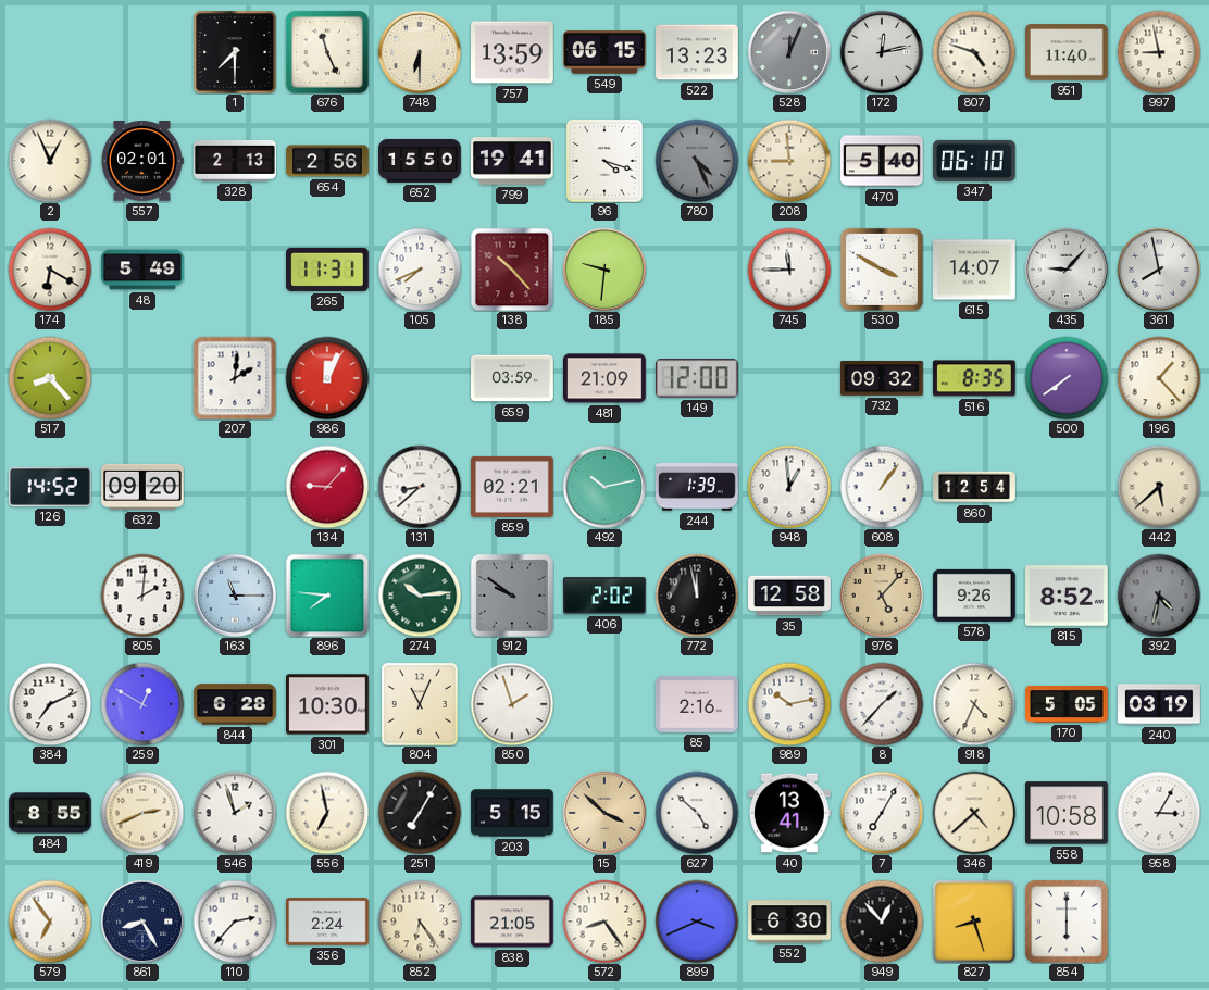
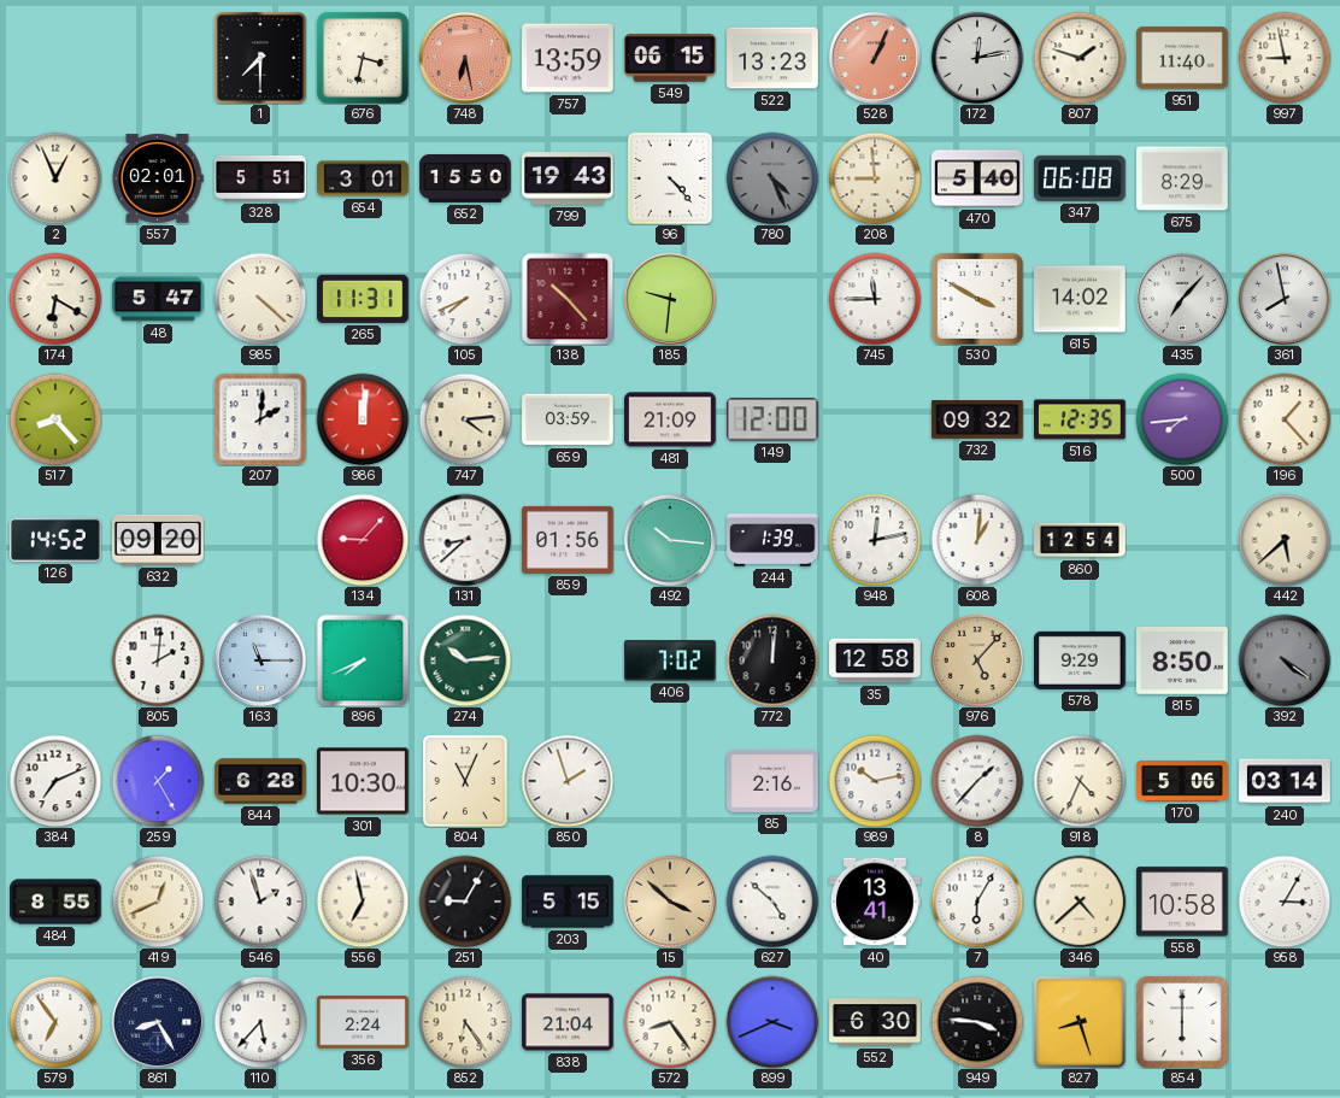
676: 11:26 -> 3:32 (363, 58)
748: 6:30 -> 6:28 (465, 58)
748 dial: cream -> salmon (465, 58)
528: 12:04 -> 1:04 (875, 58)
528 dial: grey -> salmon (875, 58)
807: 4:48 -> 1:48 (1080, 58)
328: 2:13 -> 5:51 (260, 178)
654: 2:56 -> 3:01 (363, 178)
799: 19:41 -> 19:43 (569, 180)
96: 4:18 -> 4:23 (671, 178)
347: 06:10 -> 06:08 (1081, 178)
675: none -> 8:29 (1183, 178)
48: 5:49 -> 5:47 (159, 299)
985: none -> 4:22 (260, 299)
615: 14:07 -> 14:02 (1081, 299)
435: 9:07 -> 7:07 (1182, 299)
986: 12:04 -> 12:01 (363, 419)
747: none -> 4:14 (465, 419)
516: 8:35 -> 12:35 (1081, 419)
500: 7:39 -> 7:44 (1182, 419)
859: 02:21 -> 01:56 (569, 540)
492: 10:13 -> 10:16 (670, 540)
948: 12:59 -> 12:13 (875, 540)
608: 1:06 -> 1:01 (977, 540)
896: 7:46 -> 7:41 (363, 660)
912: 9:51 -> none (512, 596)
406: 2:02 -> 7:02 (671, 660)
772: 11:58 -> 12:01 (772, 660)
578: 9:26 -> 9:29 (1081, 660)
815: 8:52 -> 8:50 (1183, 660)
392: 4:32 -> 4:21 (1285, 660)
259: 12:50 -> 1:25 (158, 781)
170: 5:05 -> 5:06 (1182, 781)
240: 03:19 -> 03:14 (1285, 781)
419: 2:41 -> 12:41 (158, 902)
251: 7:05 -> 9:05 (465, 902)
7: 7:05 -> 6:05 (977, 902)
110: 2:37 -> 5:37 (260, 1022)
838: 21:05 -> 21:04 (569, 1022)
949: 12:53 -> 3:46 (977, 1022)
